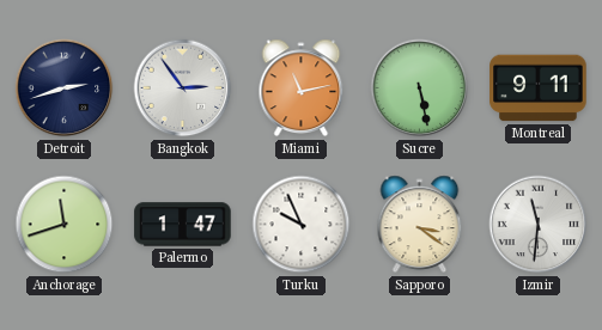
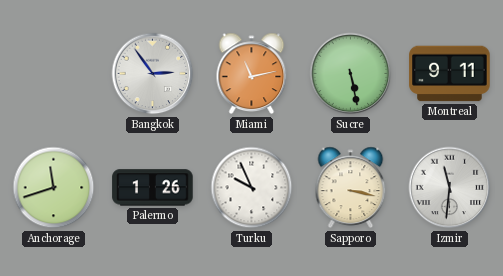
Detroit: 2:42 -> none (65, 88)
Palermo: 1:47 -> 1:26 (153, 188)
Sapporo: 3:21 -> 3:17 (351, 188)
